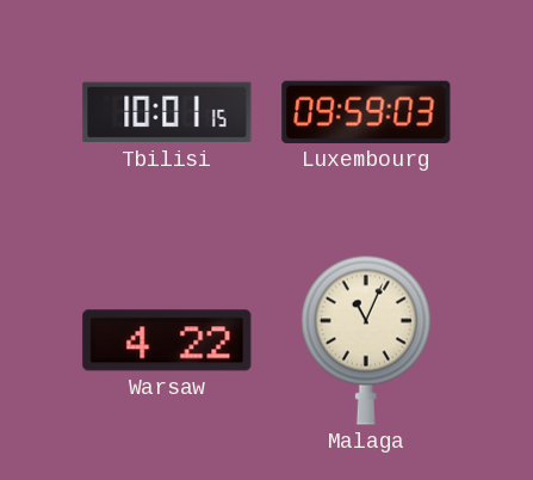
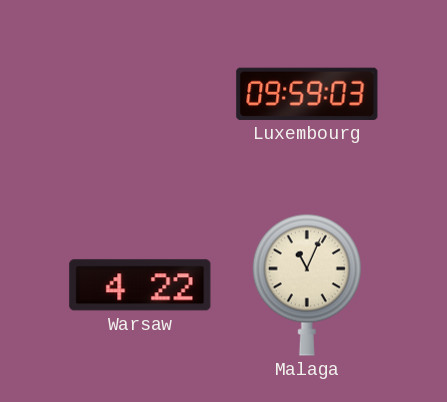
Tbilisi: 10:01 -> none (167, 112)
